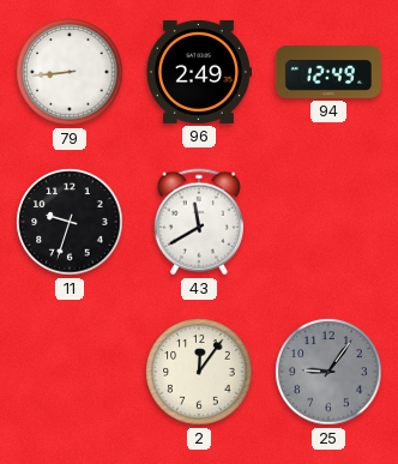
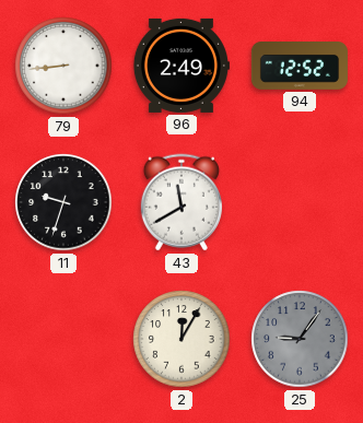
94: 12:49 -> 12:52 (300, 66)
2: 12:06 -> 12:05 (181, 339)
